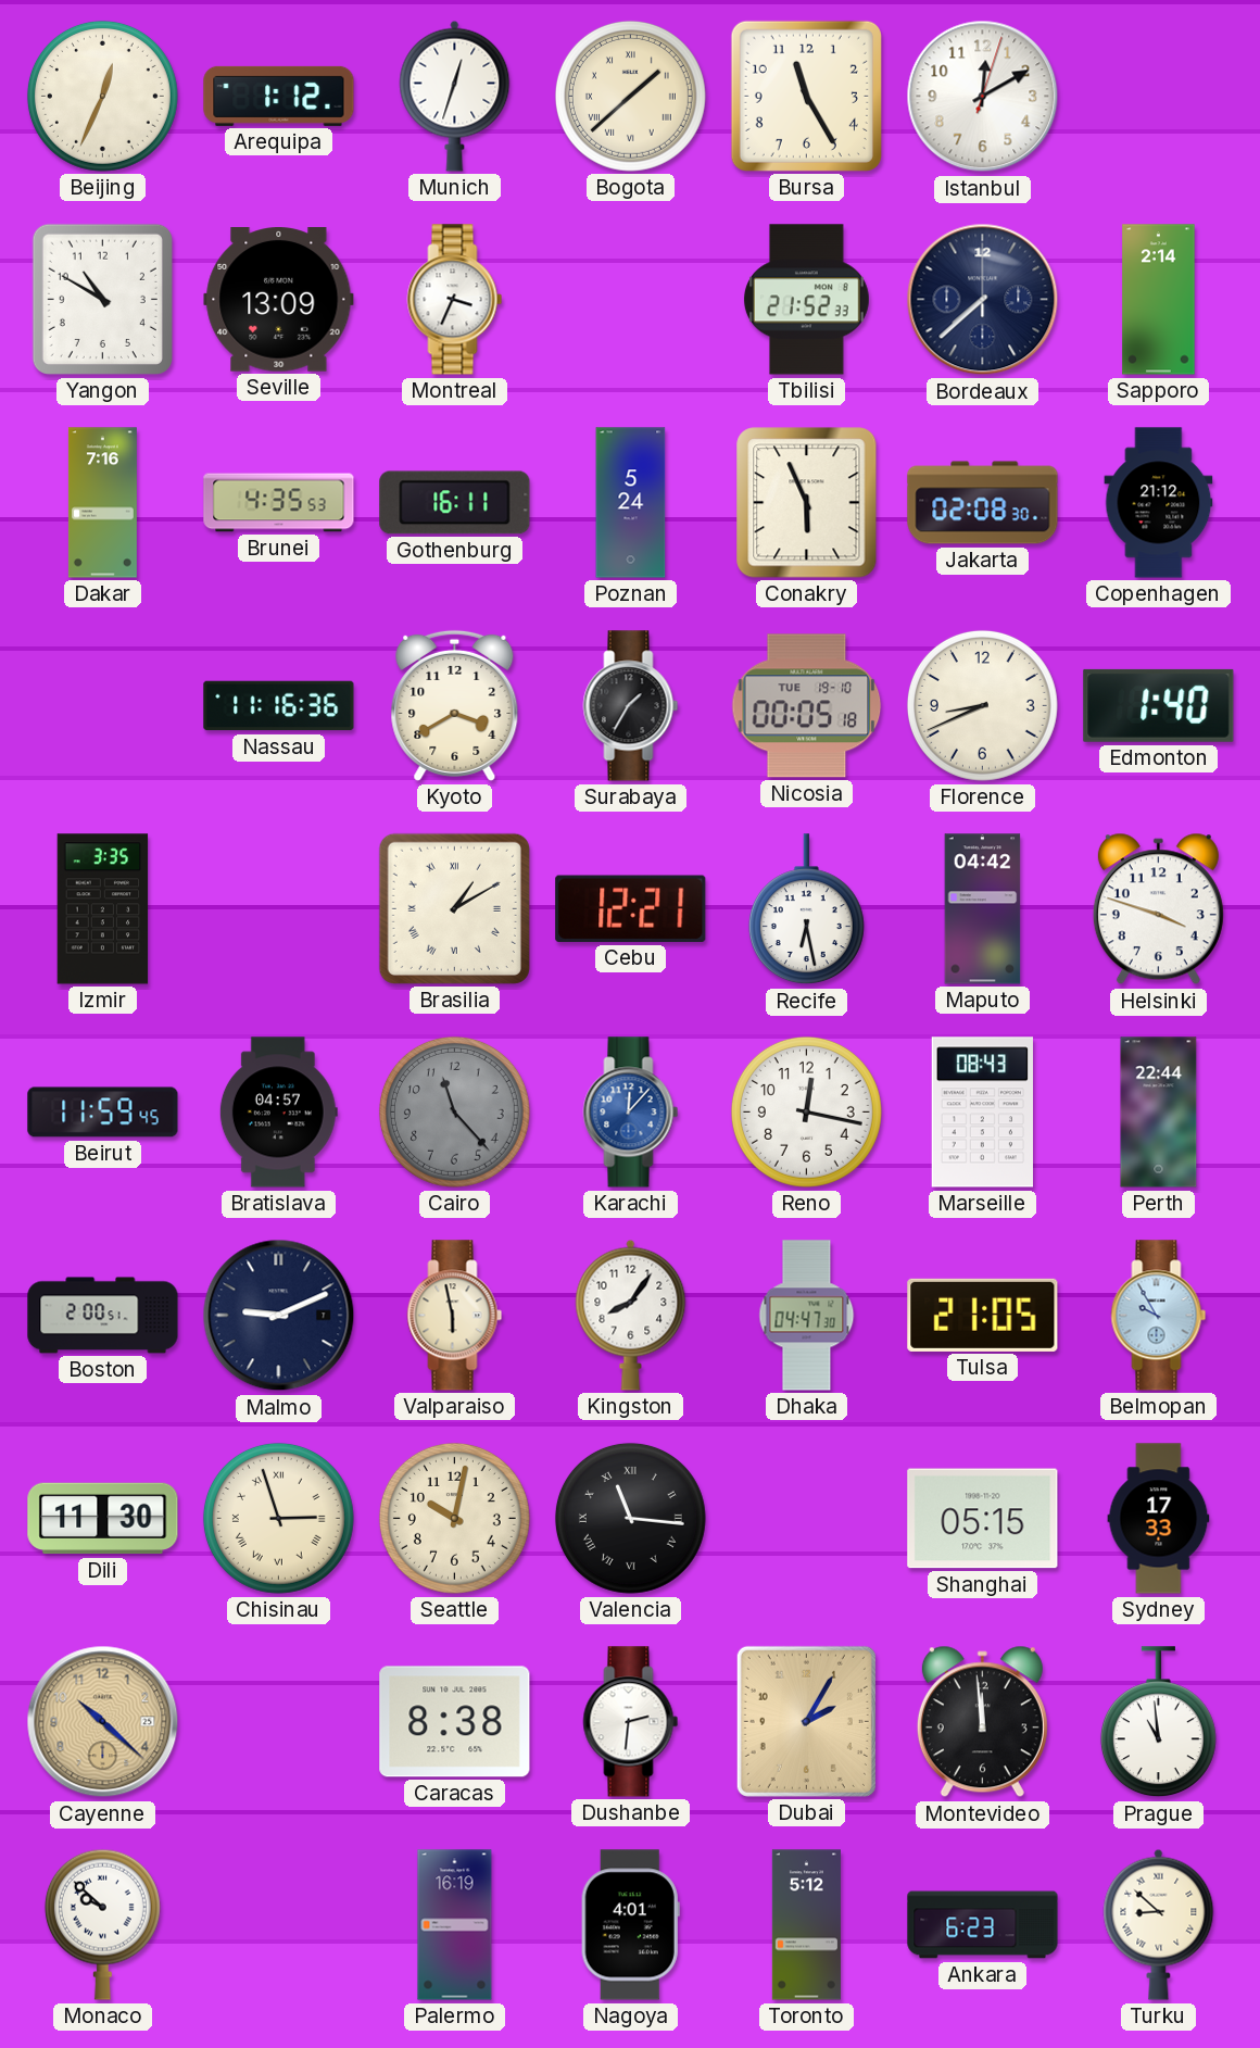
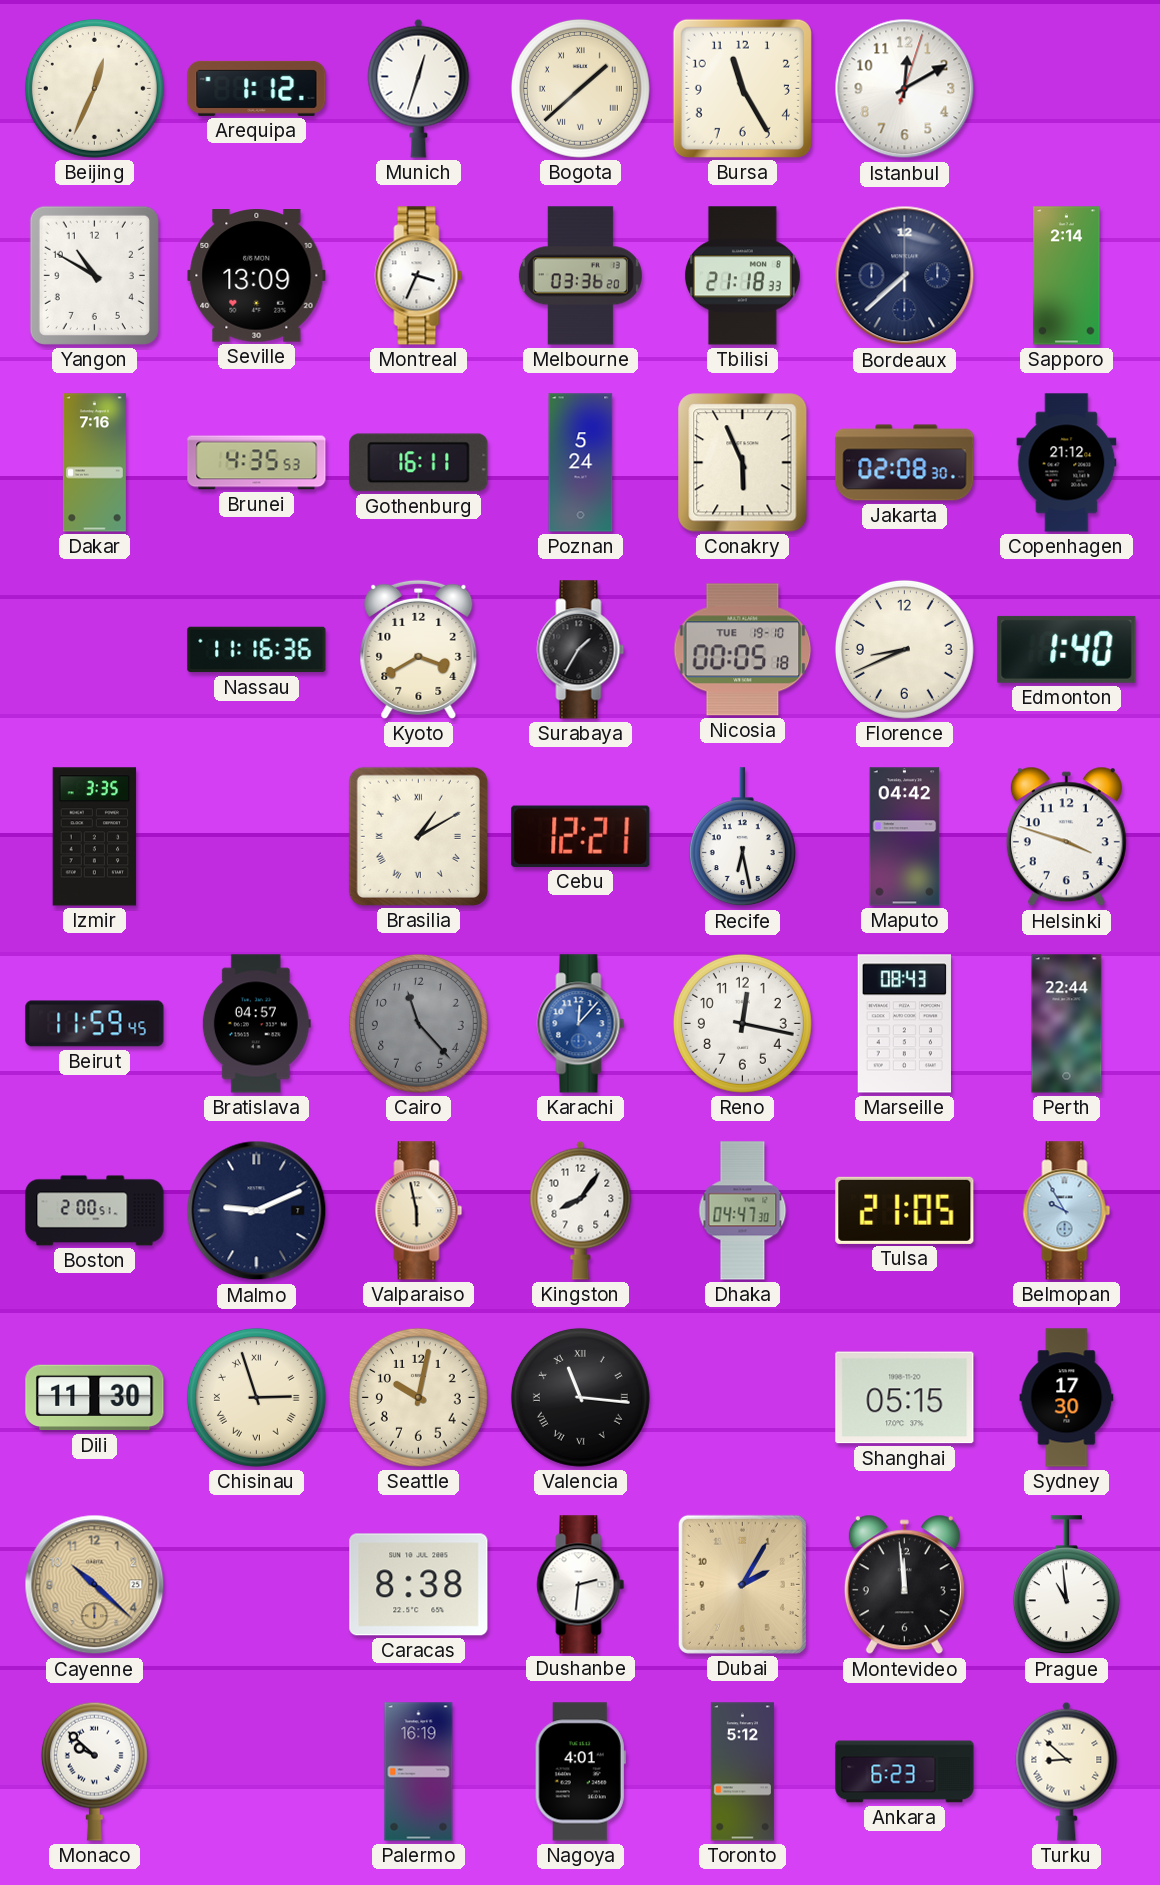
Melbourne: none -> 03:36 (580, 276)
Tbilisi: 21:52 -> 21:18 (742, 276)
Sydney: 17:33 -> 17:30 (1067, 1398)
